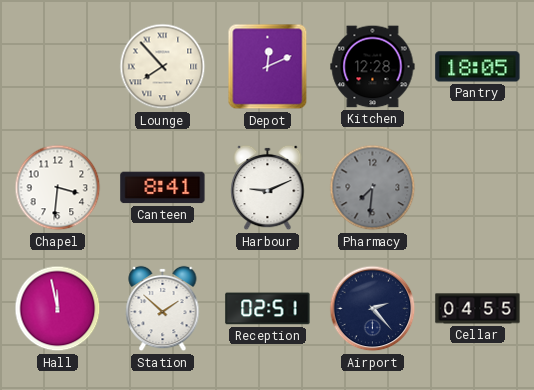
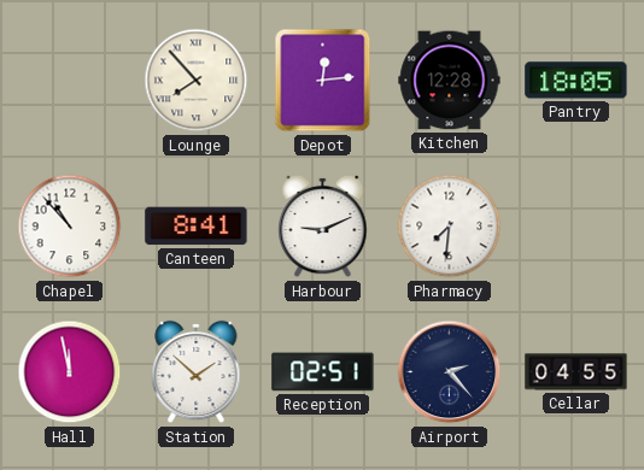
Depot: 12:11 -> 12:14 (323, 81)
Chapel: 3:31 -> 10:53 (70, 227)
Pharmacy dial: grey -> white (450, 227)
